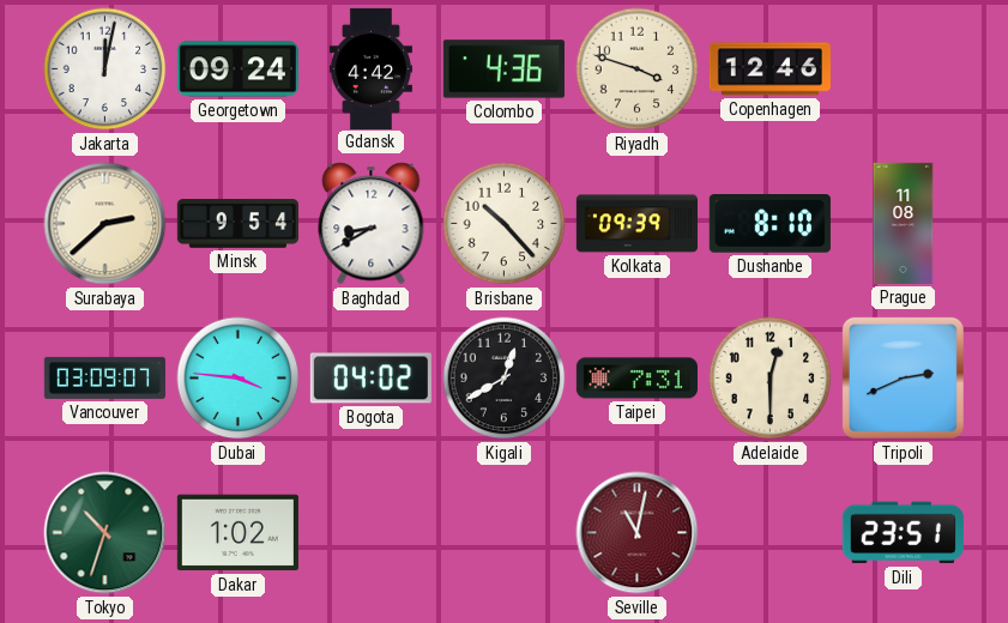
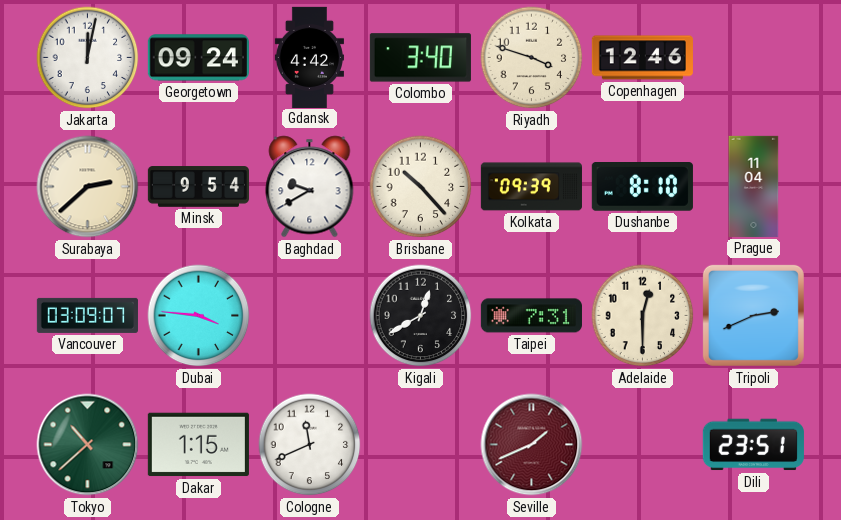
Colombo: 4:36 -> 3:40 (420, 58)
Baghdad: 8:40 -> 9:40 (310, 187)
Prague: 11:08 -> 11:04 (754, 186)
Bogota: 04:02 -> none (370, 379)
Tokyo: 10:33 -> 10:38 (88, 445)
Dakar: 1:02 -> 1:15 (198, 445)
Cologne: none -> 11:41 (310, 445)
Seville: 11:02 -> 1:41 (532, 445)
